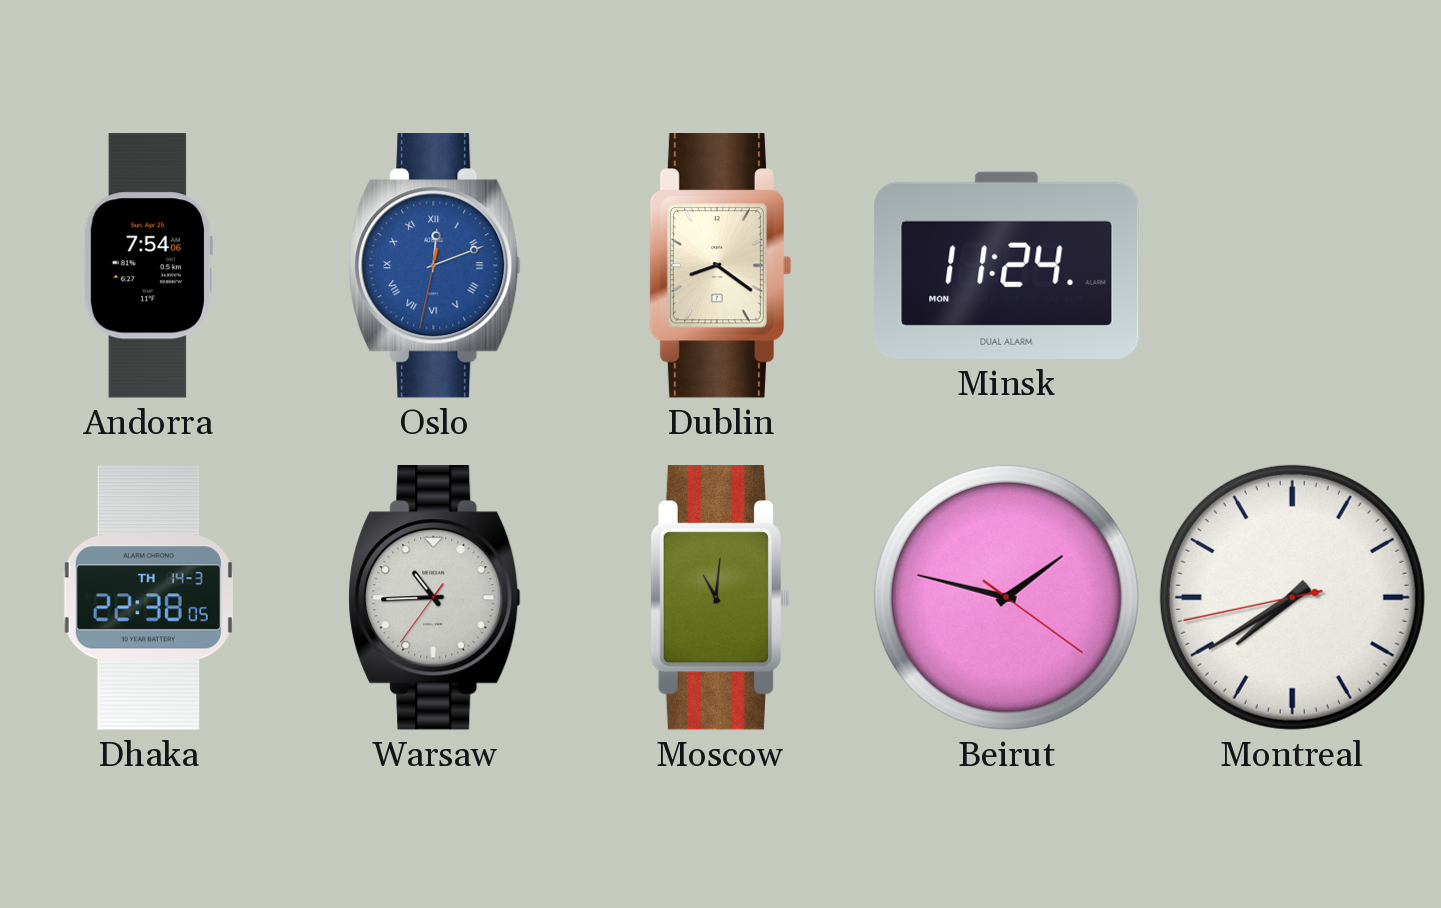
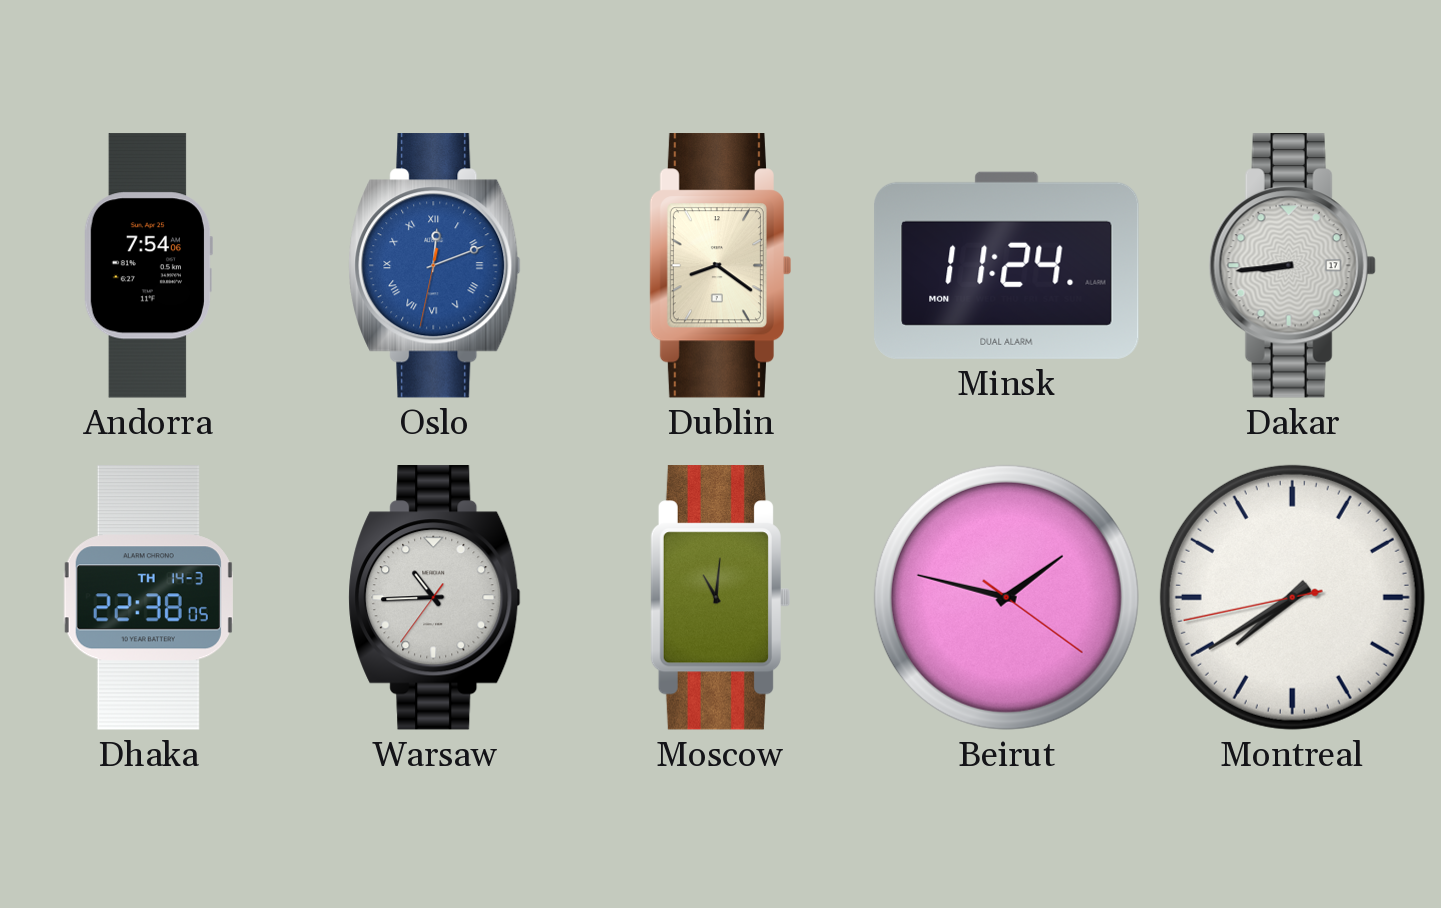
Dakar: none -> 8:44 (1292, 266)
